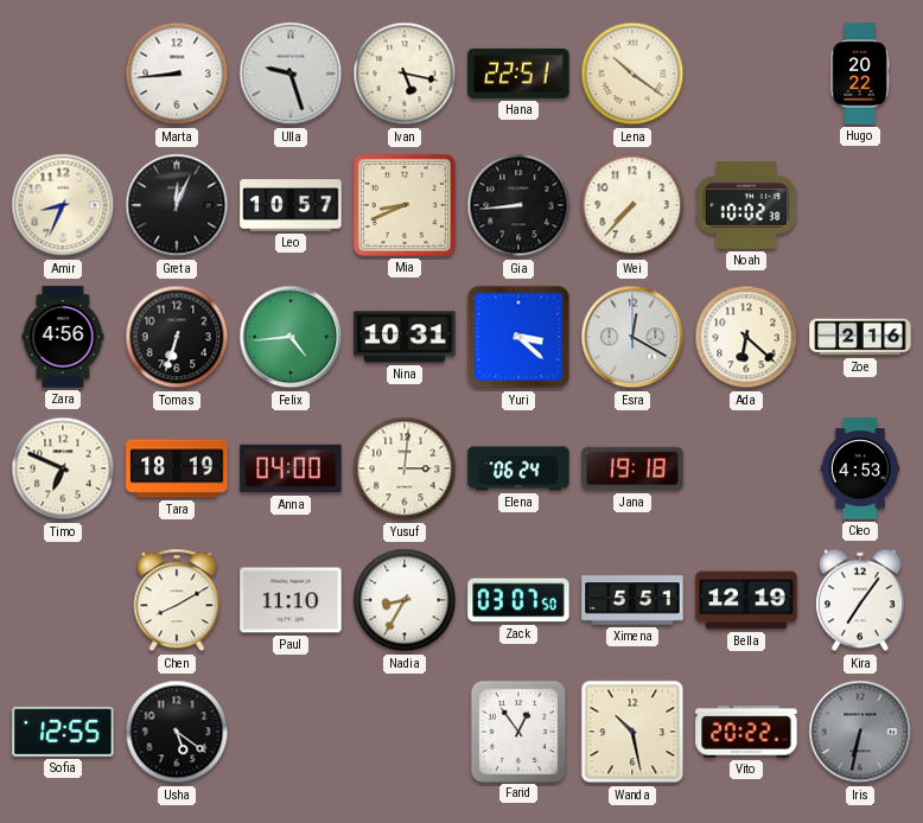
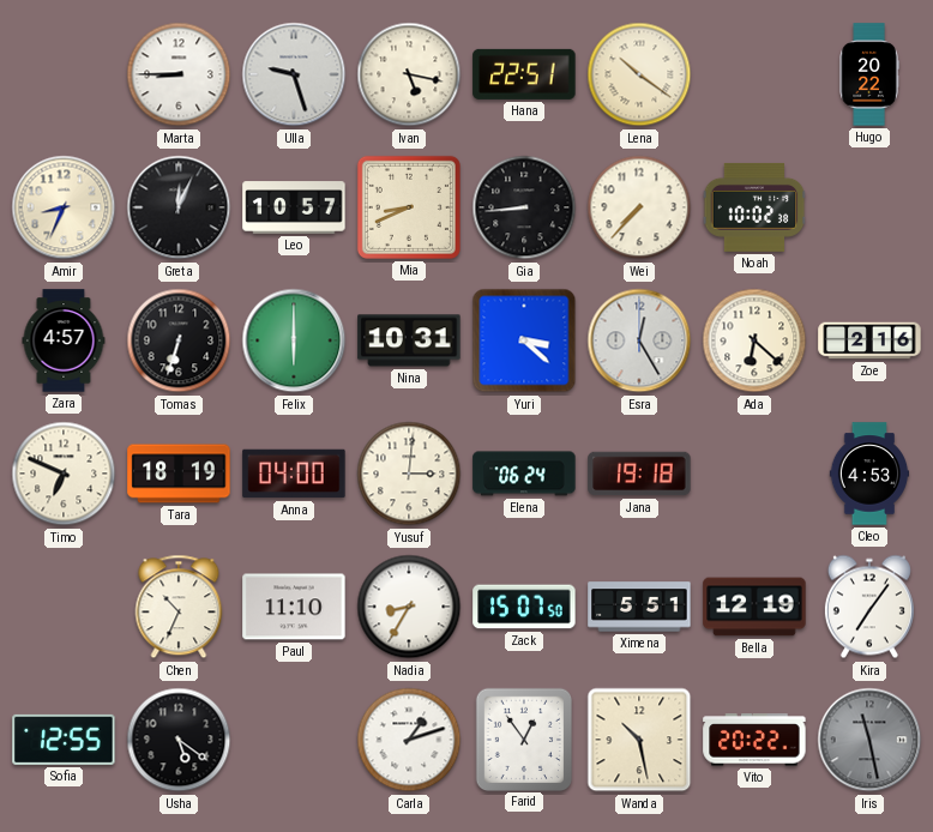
Marta: 8:44 -> 8:45 (179, 74)
Zara: 4:56 -> 4:57 (64, 340)
Felix: 4:44 -> 6:00 (294, 340)
Esra: 12:20 -> 12:25 (639, 340)
Chen: 8:10 -> 10:34 (179, 607)
Zack: 03:07 -> 15:07 (524, 607)
Carla: none -> 1:12 (409, 740)
Iris: 6:32 -> 11:28 (869, 740)
